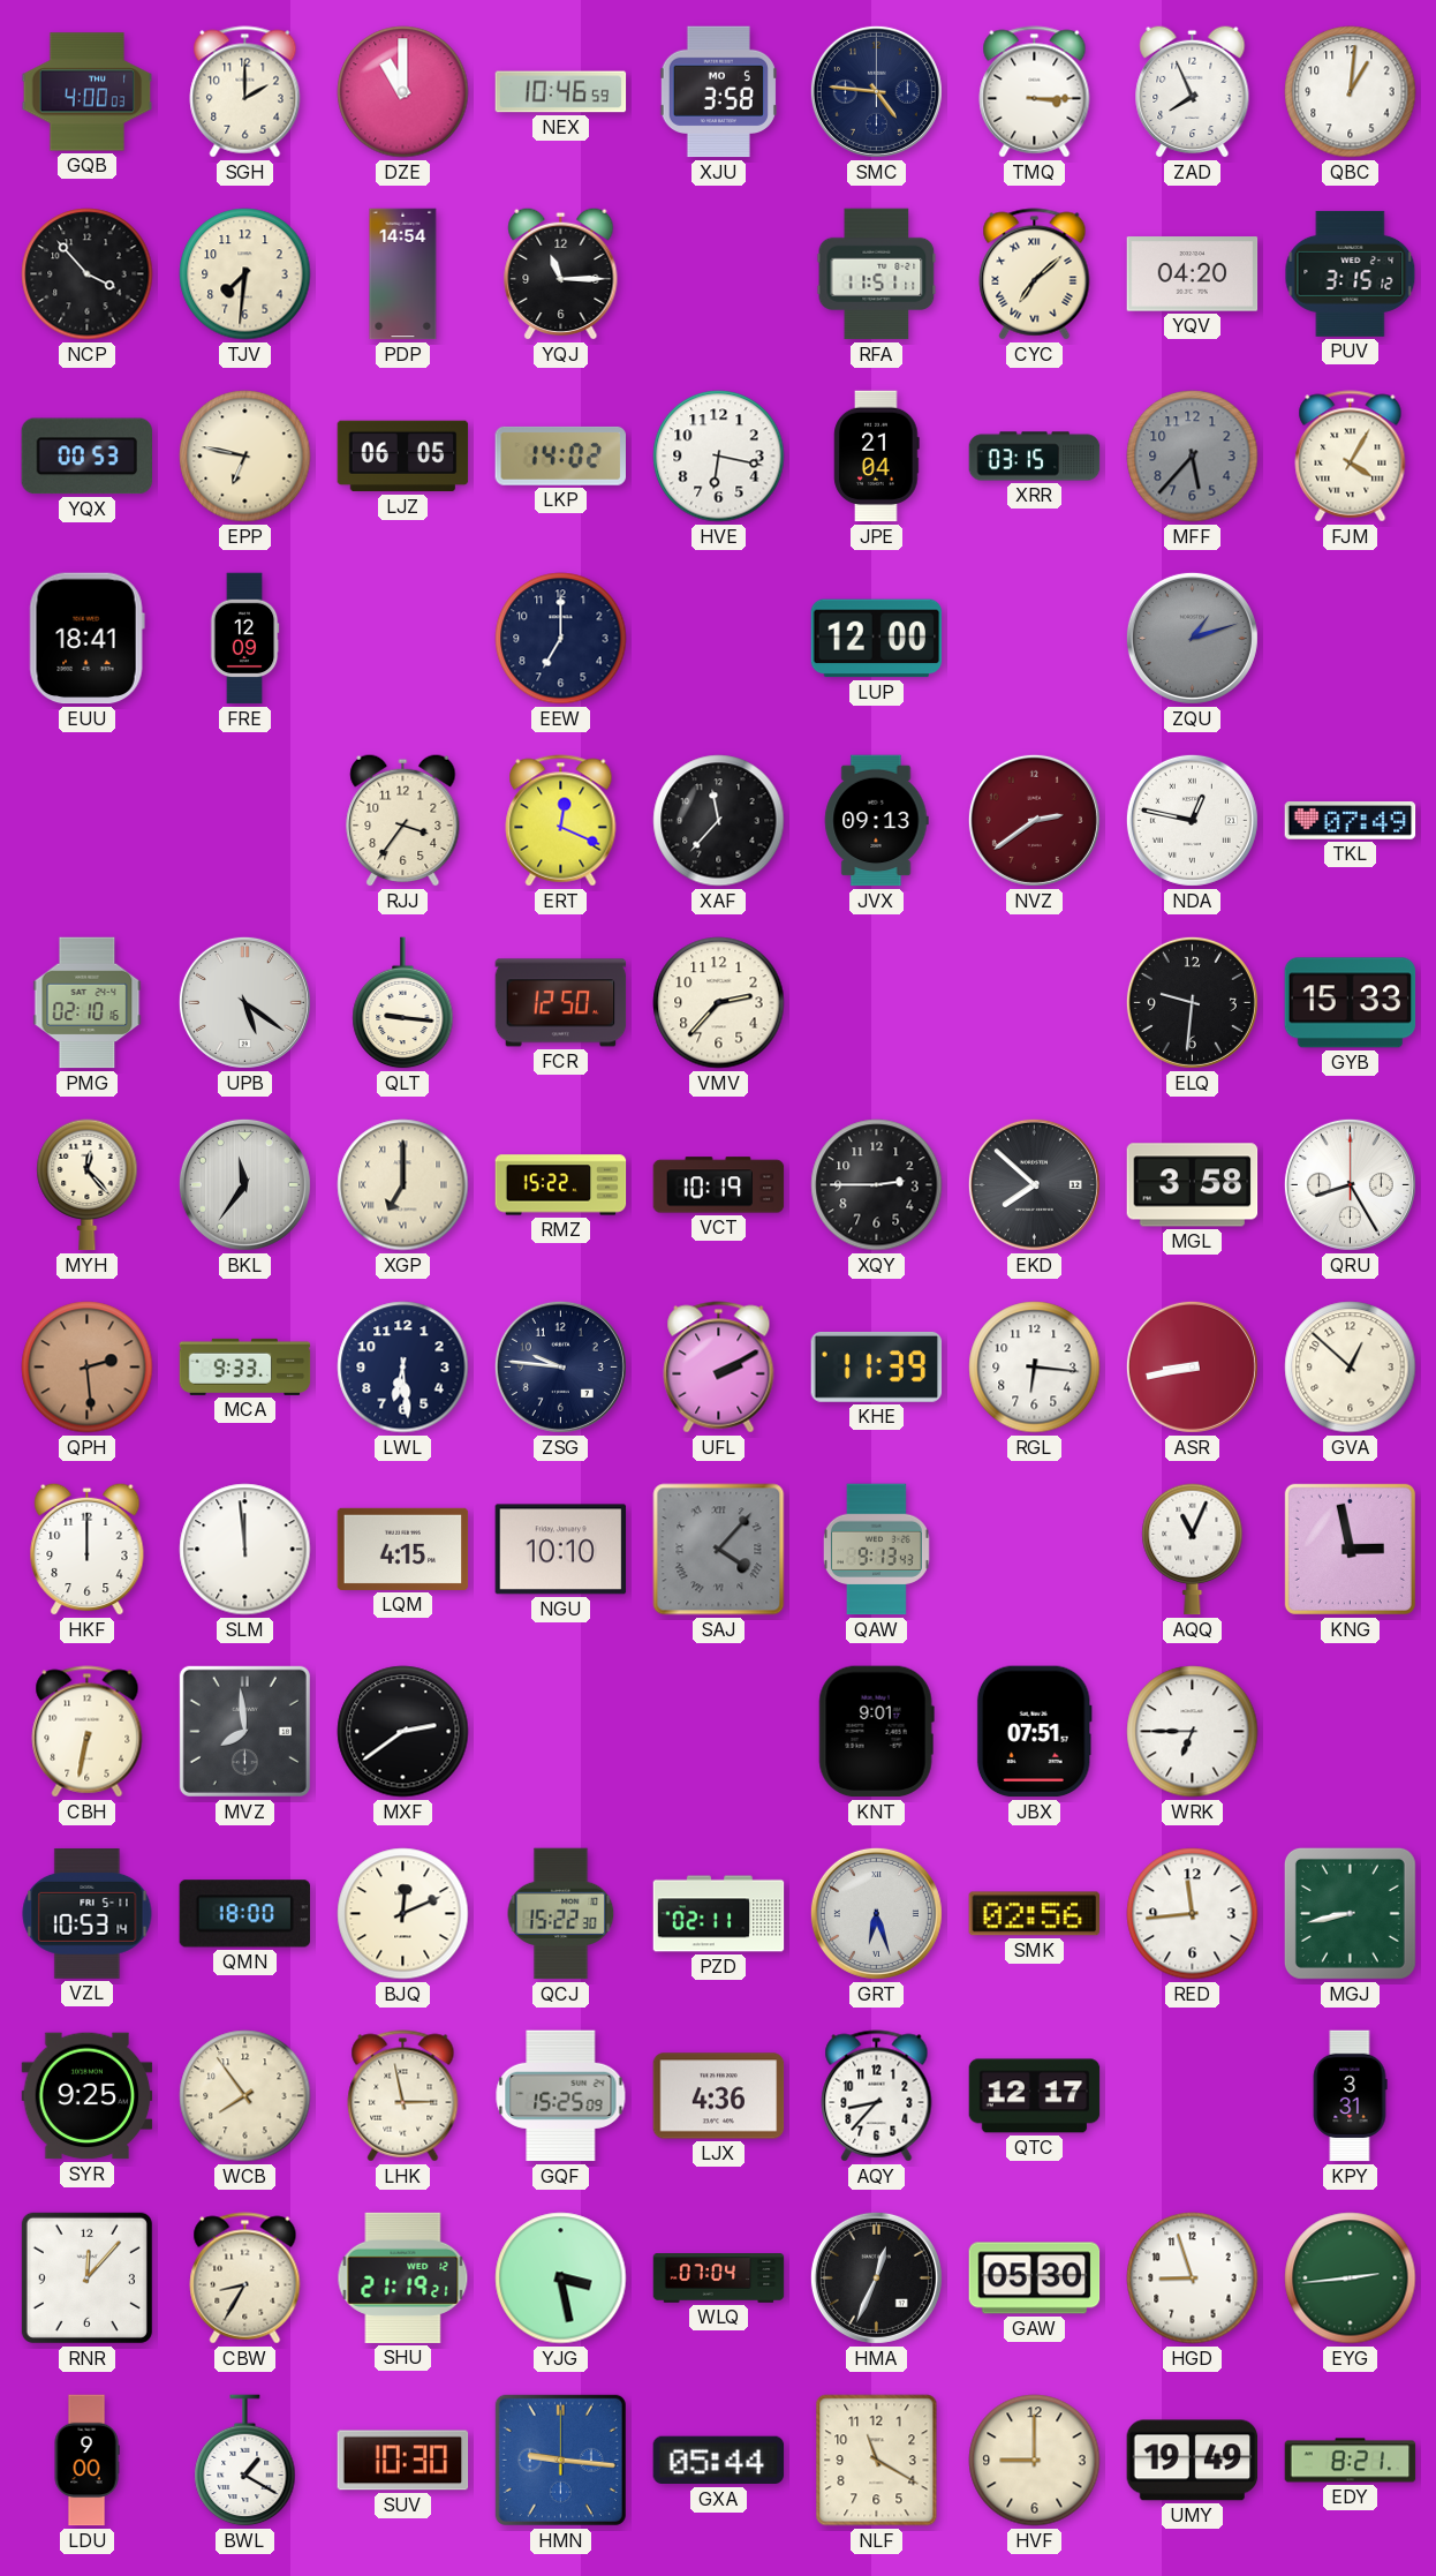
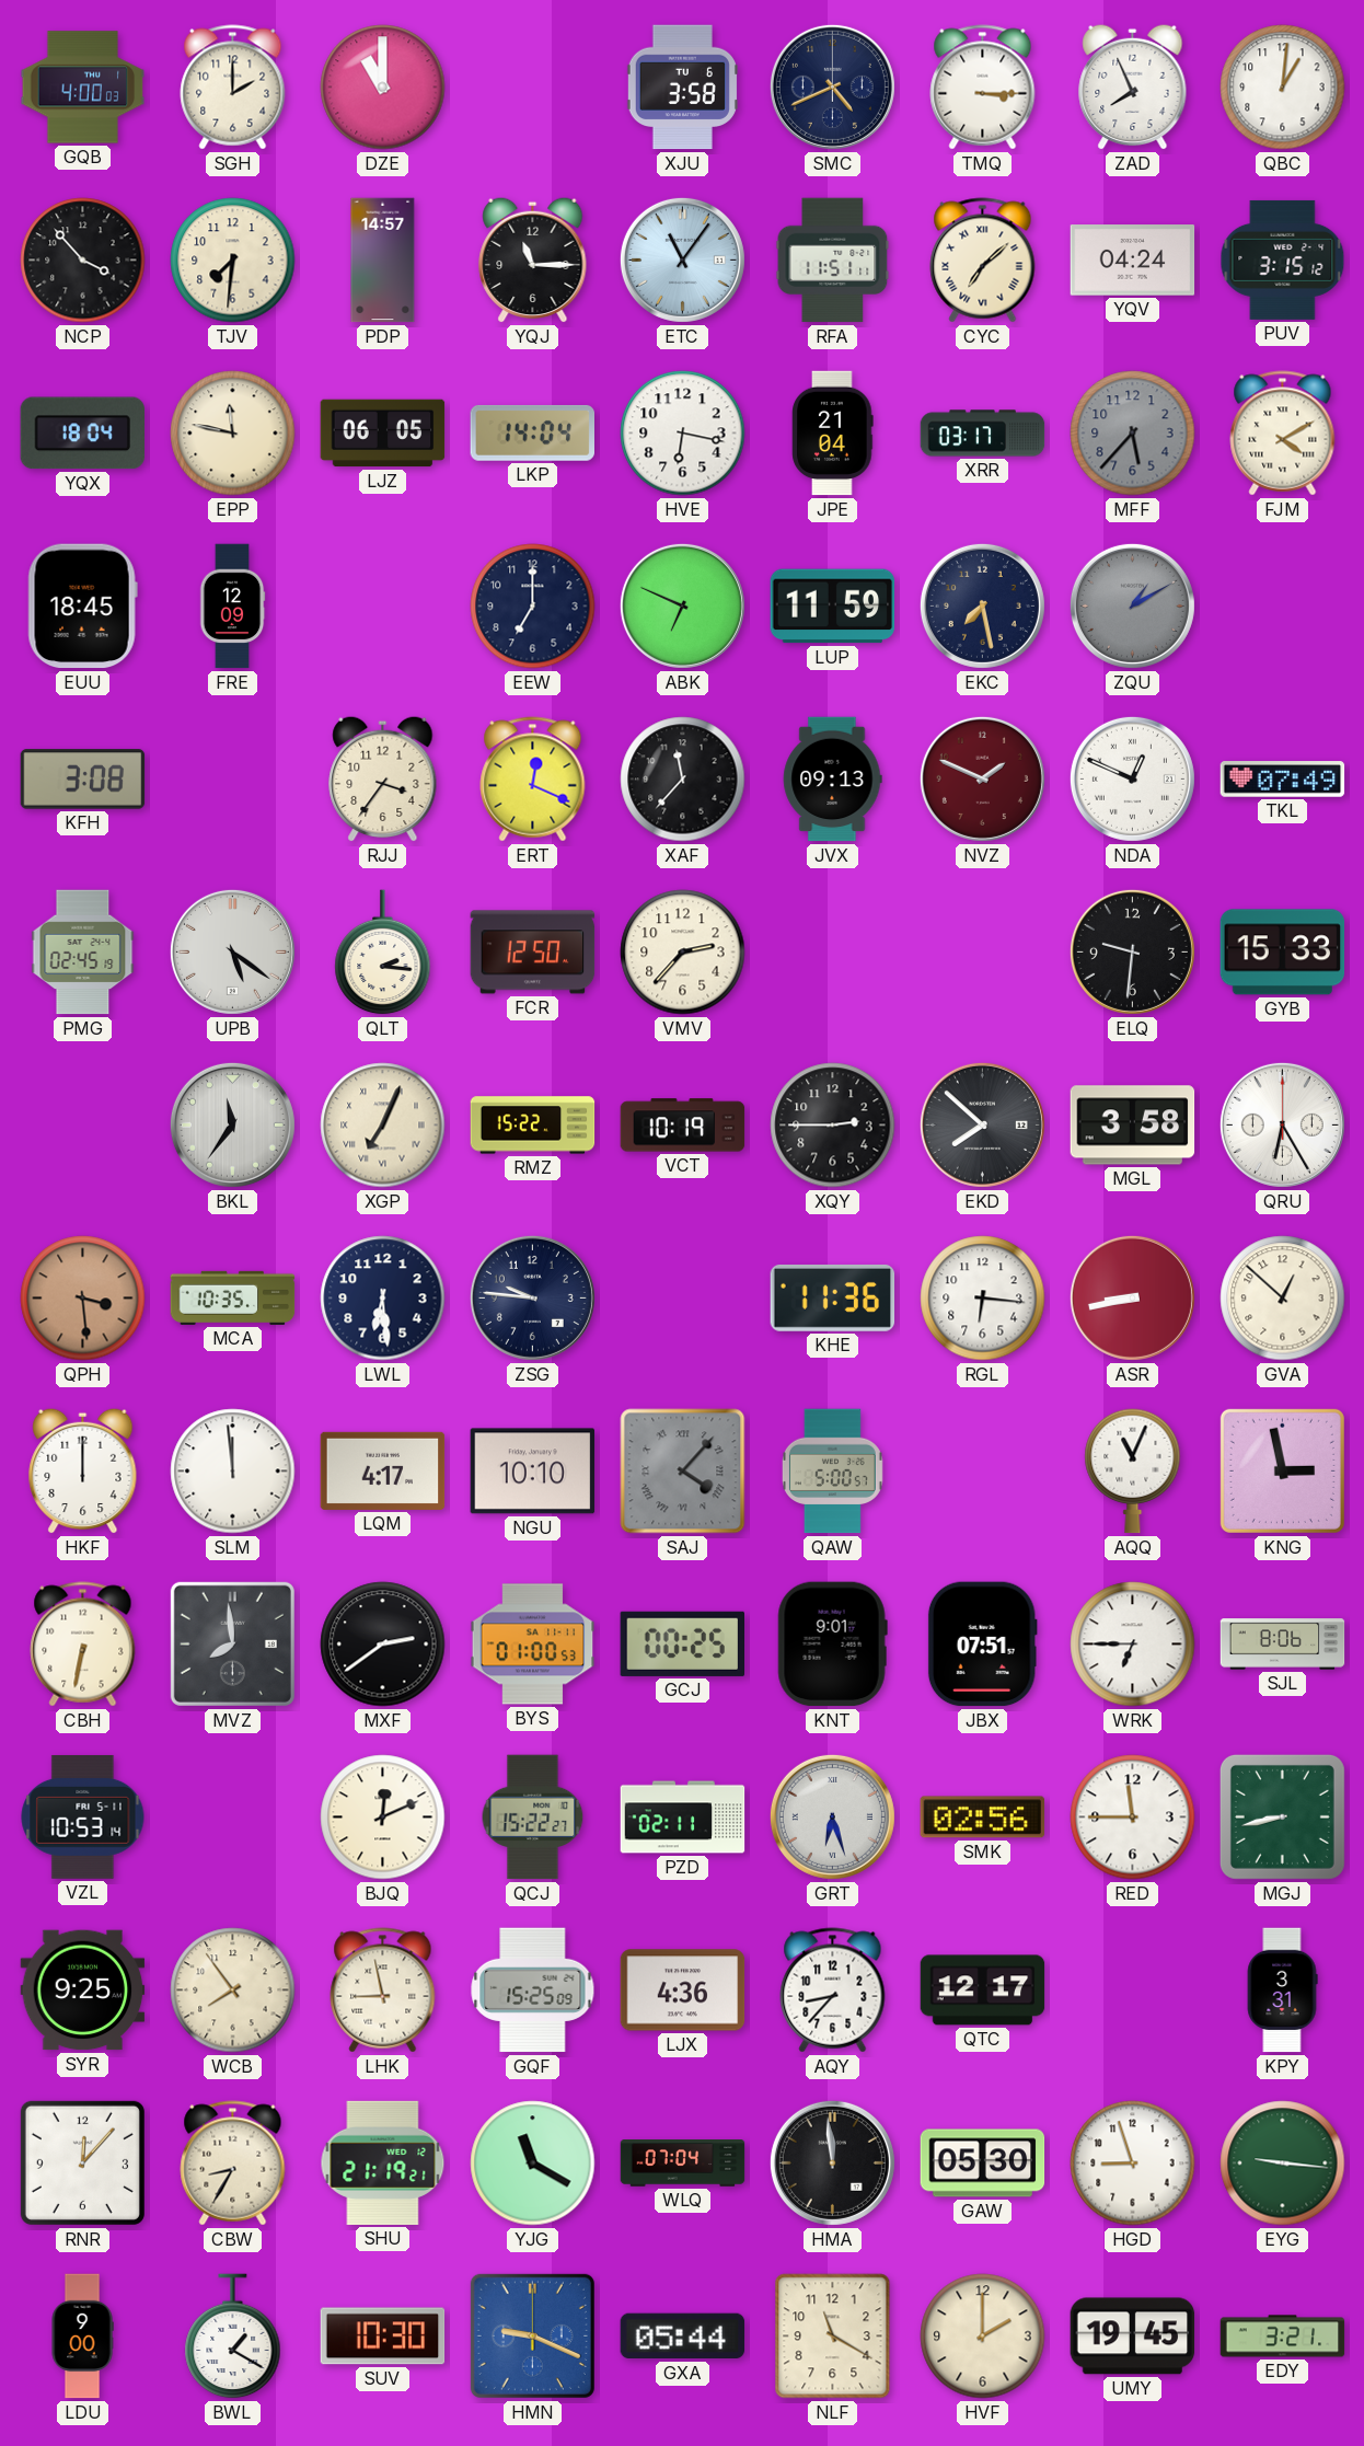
NEX: 10:46 -> none (561, 92)
XJU date: MO 5 -> TU 6 (682, 88)
SMC: 4:46 -> 4:41 (832, 86)
PDP: 14:54 -> 14:57 (383, 261)
ETC: none -> 11:06 (682, 259)
YQV: 04:20 -> 04:24 (1133, 261)
YQX: 00:53 -> 18:04 (82, 434)
EPP: 6:47 -> 11:47 (233, 434)
LKP: 14:02 -> 14:04 (533, 432)
XRR: 03:15 -> 03:17 (983, 434)
FJM: 4:05 -> 4:10 (1283, 434)
EUU: 18:41 -> 18:45 (82, 607)
ABK: none -> 6:49 (682, 605)
LUP: 12:00 -> 11:59 (833, 607)
EKC: none -> 7:28 (982, 605)
ZQU: 1:12 -> 1:10 (1132, 605)
KFH: none -> 3:08 (83, 780)
NVZ: 2:39 -> 1:49 (982, 778)
NDA: 12:47 -> 12:49 (1132, 778)
PMG: 02:10 -> 02:45 (83, 953)
QLT: 9:16 -> 2:16 (383, 953)
MYH: 12:23 -> none (88, 1185)
XGP: 7:00 -> 7:04 (383, 1126)
QRU: 8:25 -> 6:25 (1282, 1124)
QPH: 2:29 -> 3:29 (83, 1299)
MCA: 9:33 -> 10:35 (233, 1297)
UFL: 2:10 -> none (719, 1368)
KHE: 11:39 -> 11:36 (833, 1297)
LQM: 4:15 -> 4:17 (383, 1470)
QAW: 9:13 -> 5:00 (832, 1472)
BYS: none -> 01:00 (533, 1645)
GCJ: none -> 00:25 (682, 1643)
SJL: none -> 8:06 (1283, 1645)
QMN: 18:00 -> none (244, 1914)
QCJ: 15:22:30 -> 15:22:27 (533, 1818)
RED: 11:44 -> 11:45 (1133, 1818)
LHK: 2:58 -> 8:58 (383, 1991)
YJG: 3:28 -> 11:20 (533, 2164)
HMA: 12:34 -> 11:59 (832, 2162)
EYG: 2:44 -> 9:16 (1283, 2164)
HMN: 9:16 -> 9:19 (532, 2335)
HVF: 9:00 -> 2:00 (983, 2337)
UMY: 19:49 -> 19:45 (1133, 2337)
EDY: 8:21 -> 3:21 (1283, 2337)
